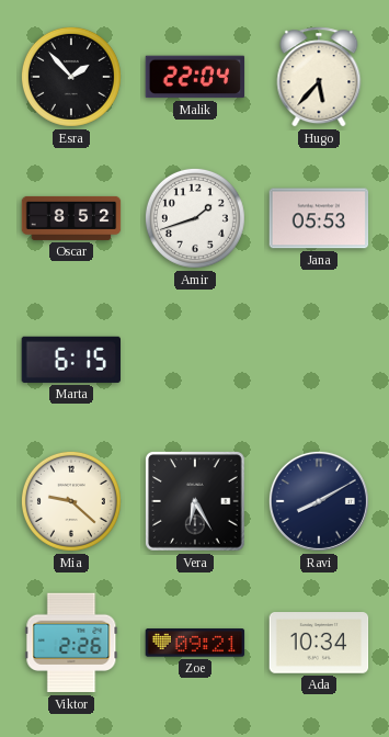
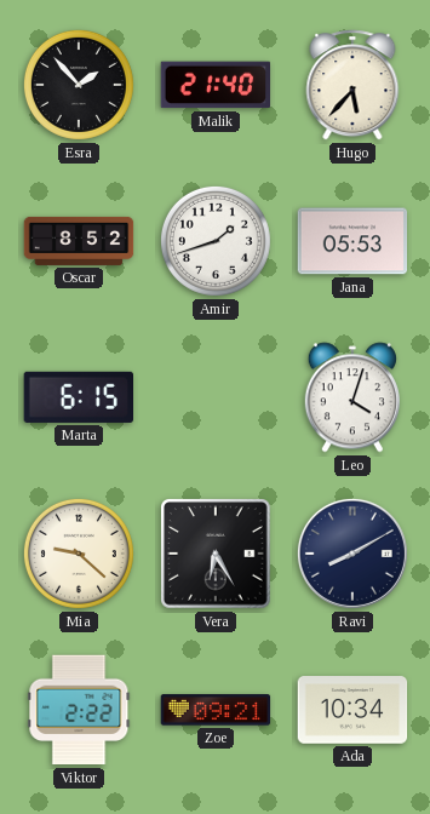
Malik: 22:04 -> 21:40 (216, 85)
Leo: none -> 4:03 (352, 397)
Viktor: 2:26 -> 2:22 (79, 710)
